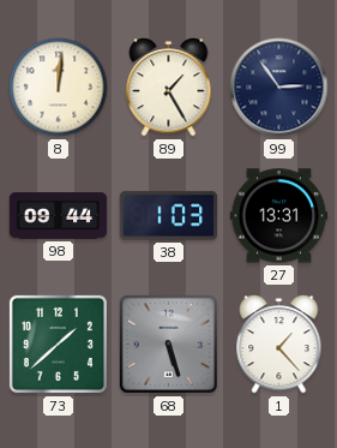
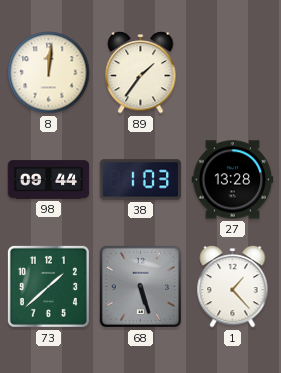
89: 1:25 -> 1:36 (141, 73)
99: 2:54 -> none (279, 88)
27: 13:31 -> 13:28 (233, 180)
